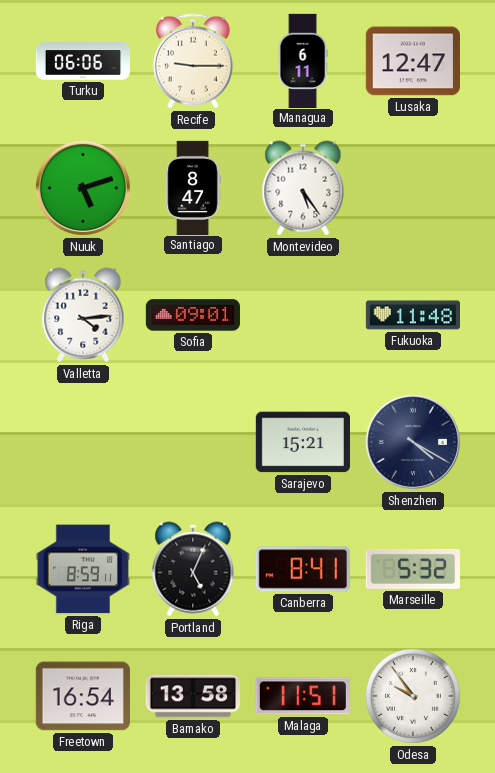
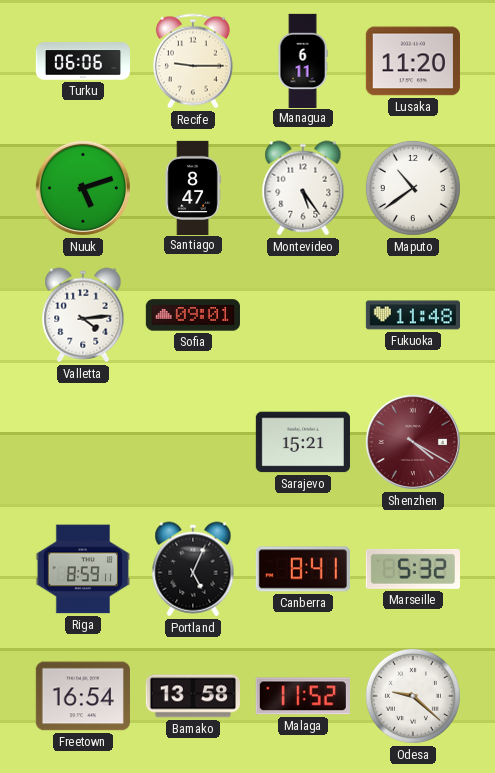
Lusaka: 12:47 -> 11:20 (413, 61)
Maputo: none -> 10:39 (413, 188)
Shenzhen dial: navy -> burgundy (413, 442)
Malaga: 11:51 -> 11:52 (303, 696)
Odesa: 9:54 -> 9:22 (413, 696)
